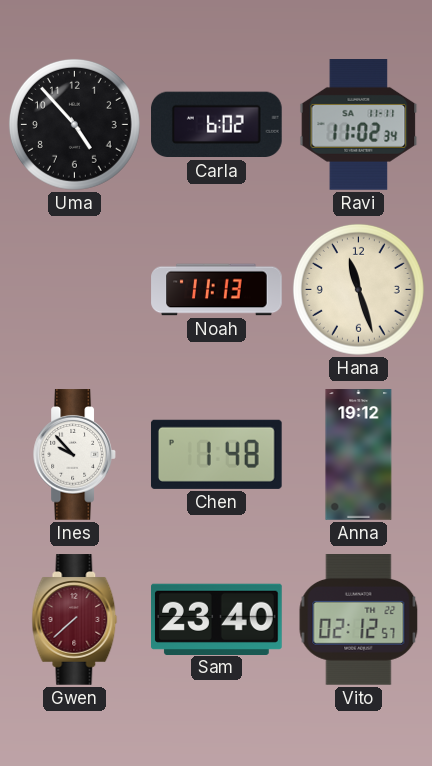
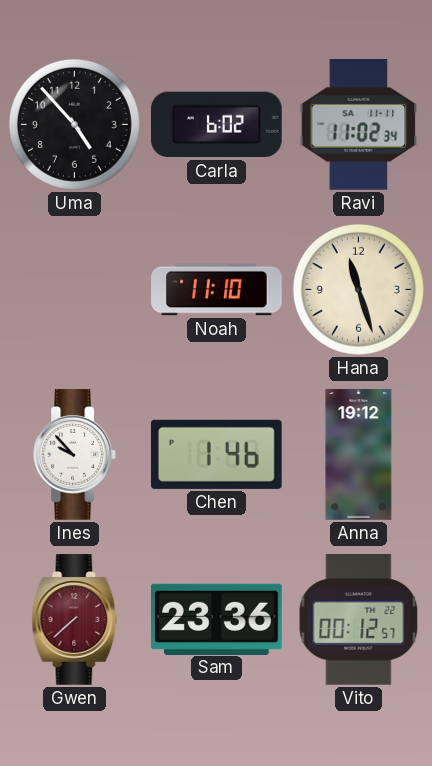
Noah: 11:13 -> 11:10 (217, 290)
Chen: 1:48 -> 1:46 (216, 454)
Sam: 23:40 -> 23:36 (217, 619)
Vito: 02:12 -> 00:12 (359, 620)
